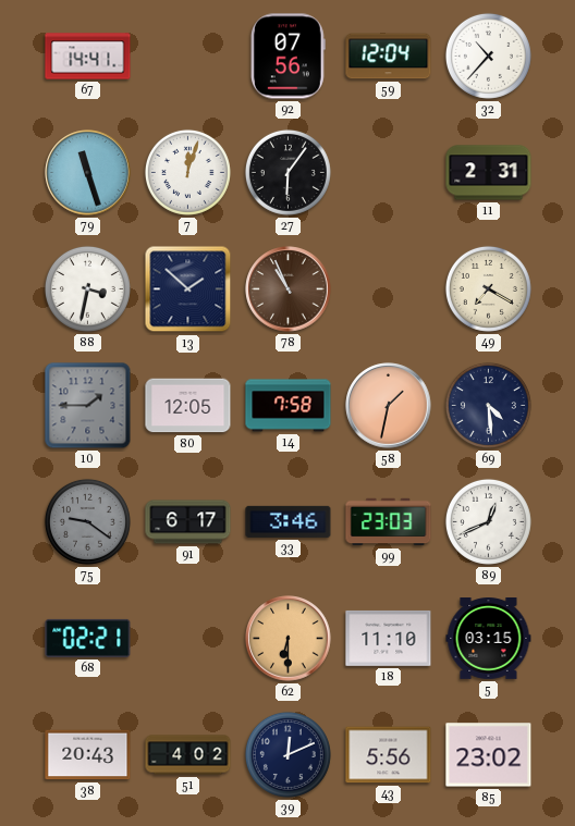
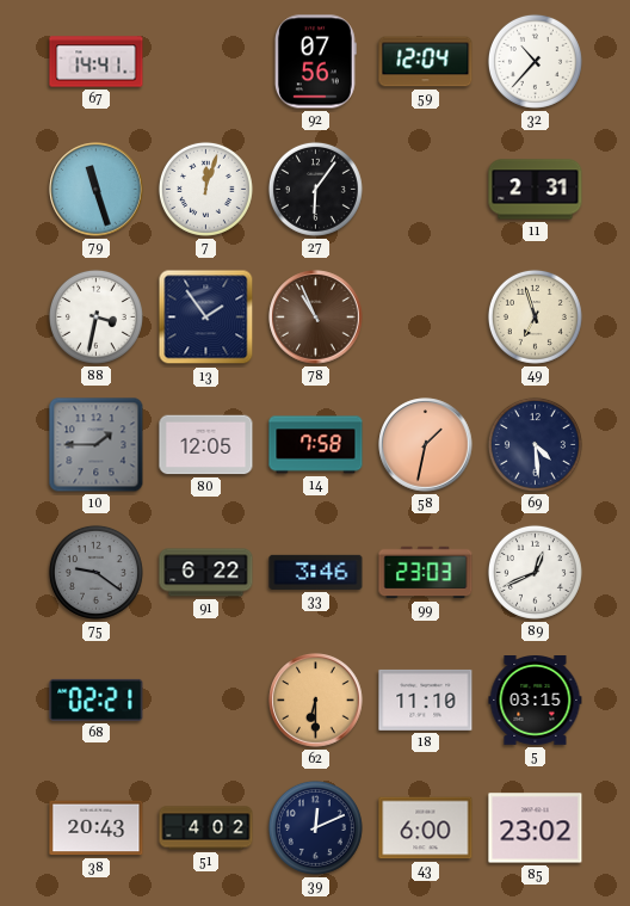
13: 1:52 -> 1:54 (206, 318)
49: 7:20 -> 6:57 (535, 316)
91: 6:17 -> 6:22 (206, 573)
43: 5:56 -> 6:00 (426, 828)
